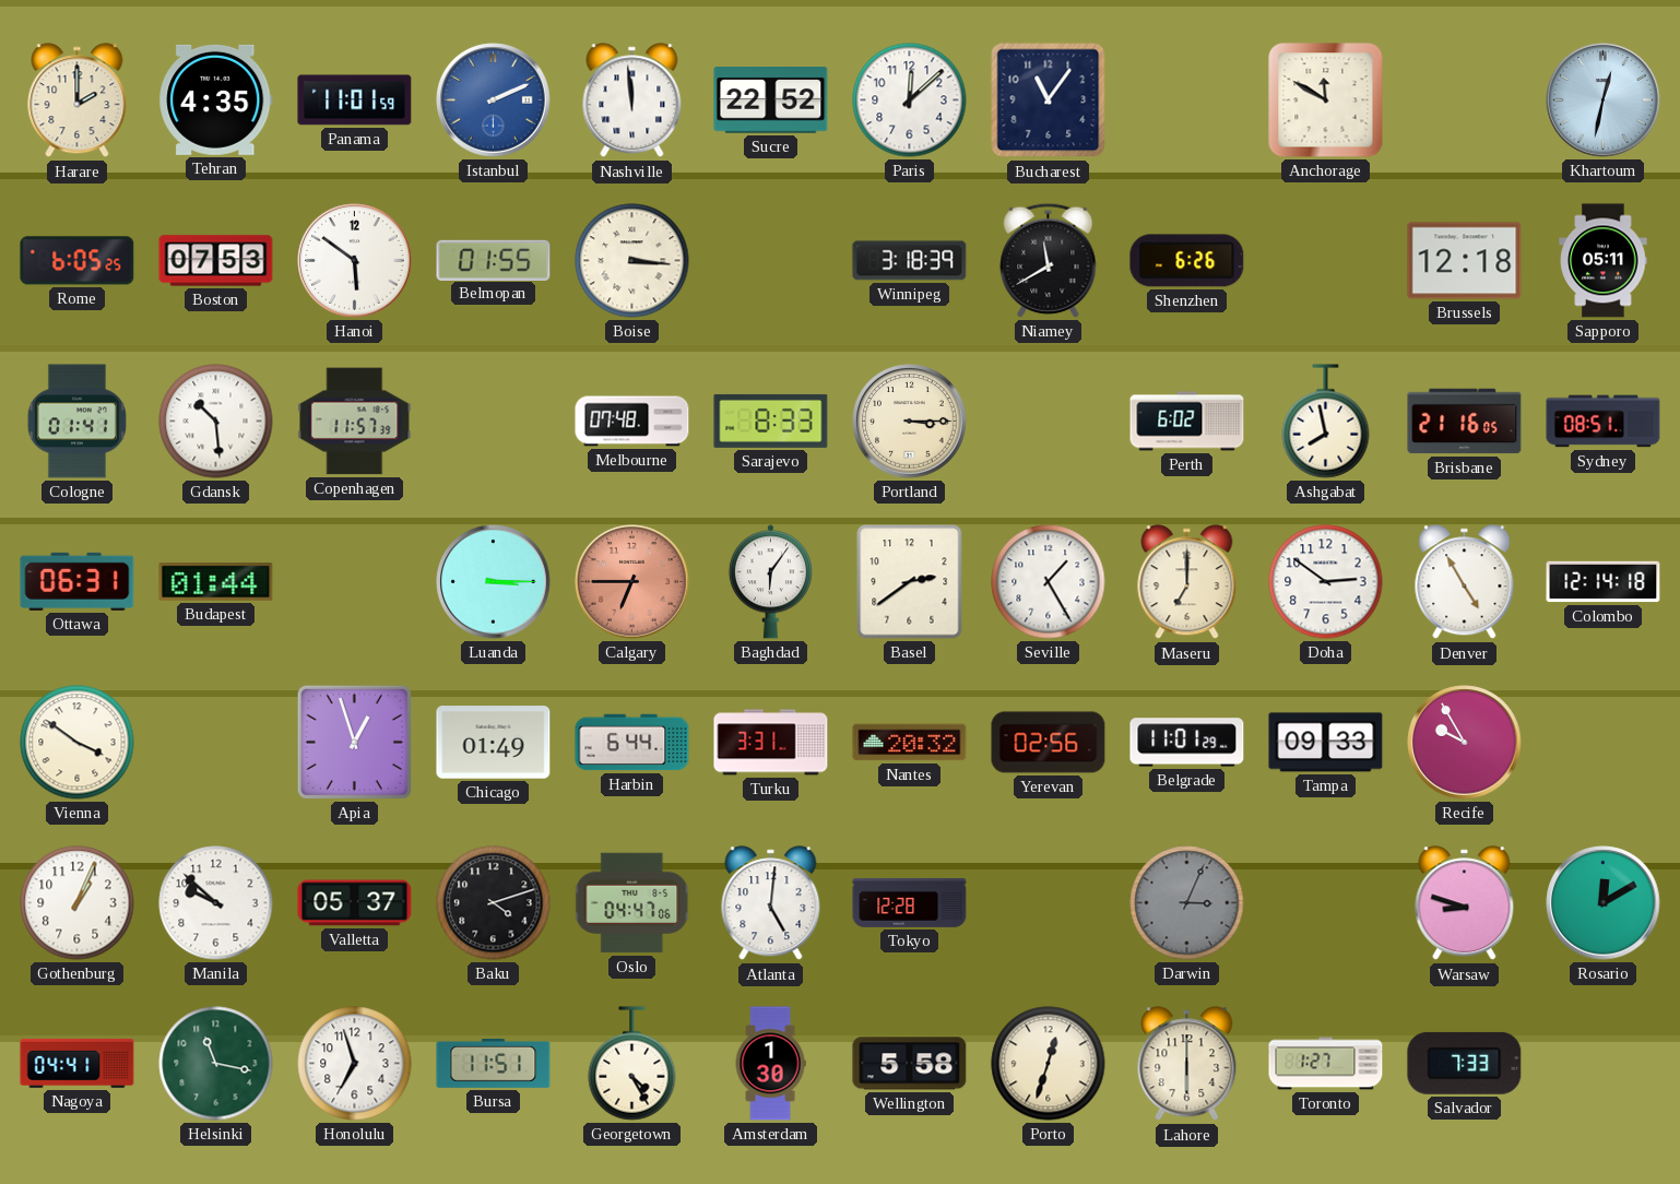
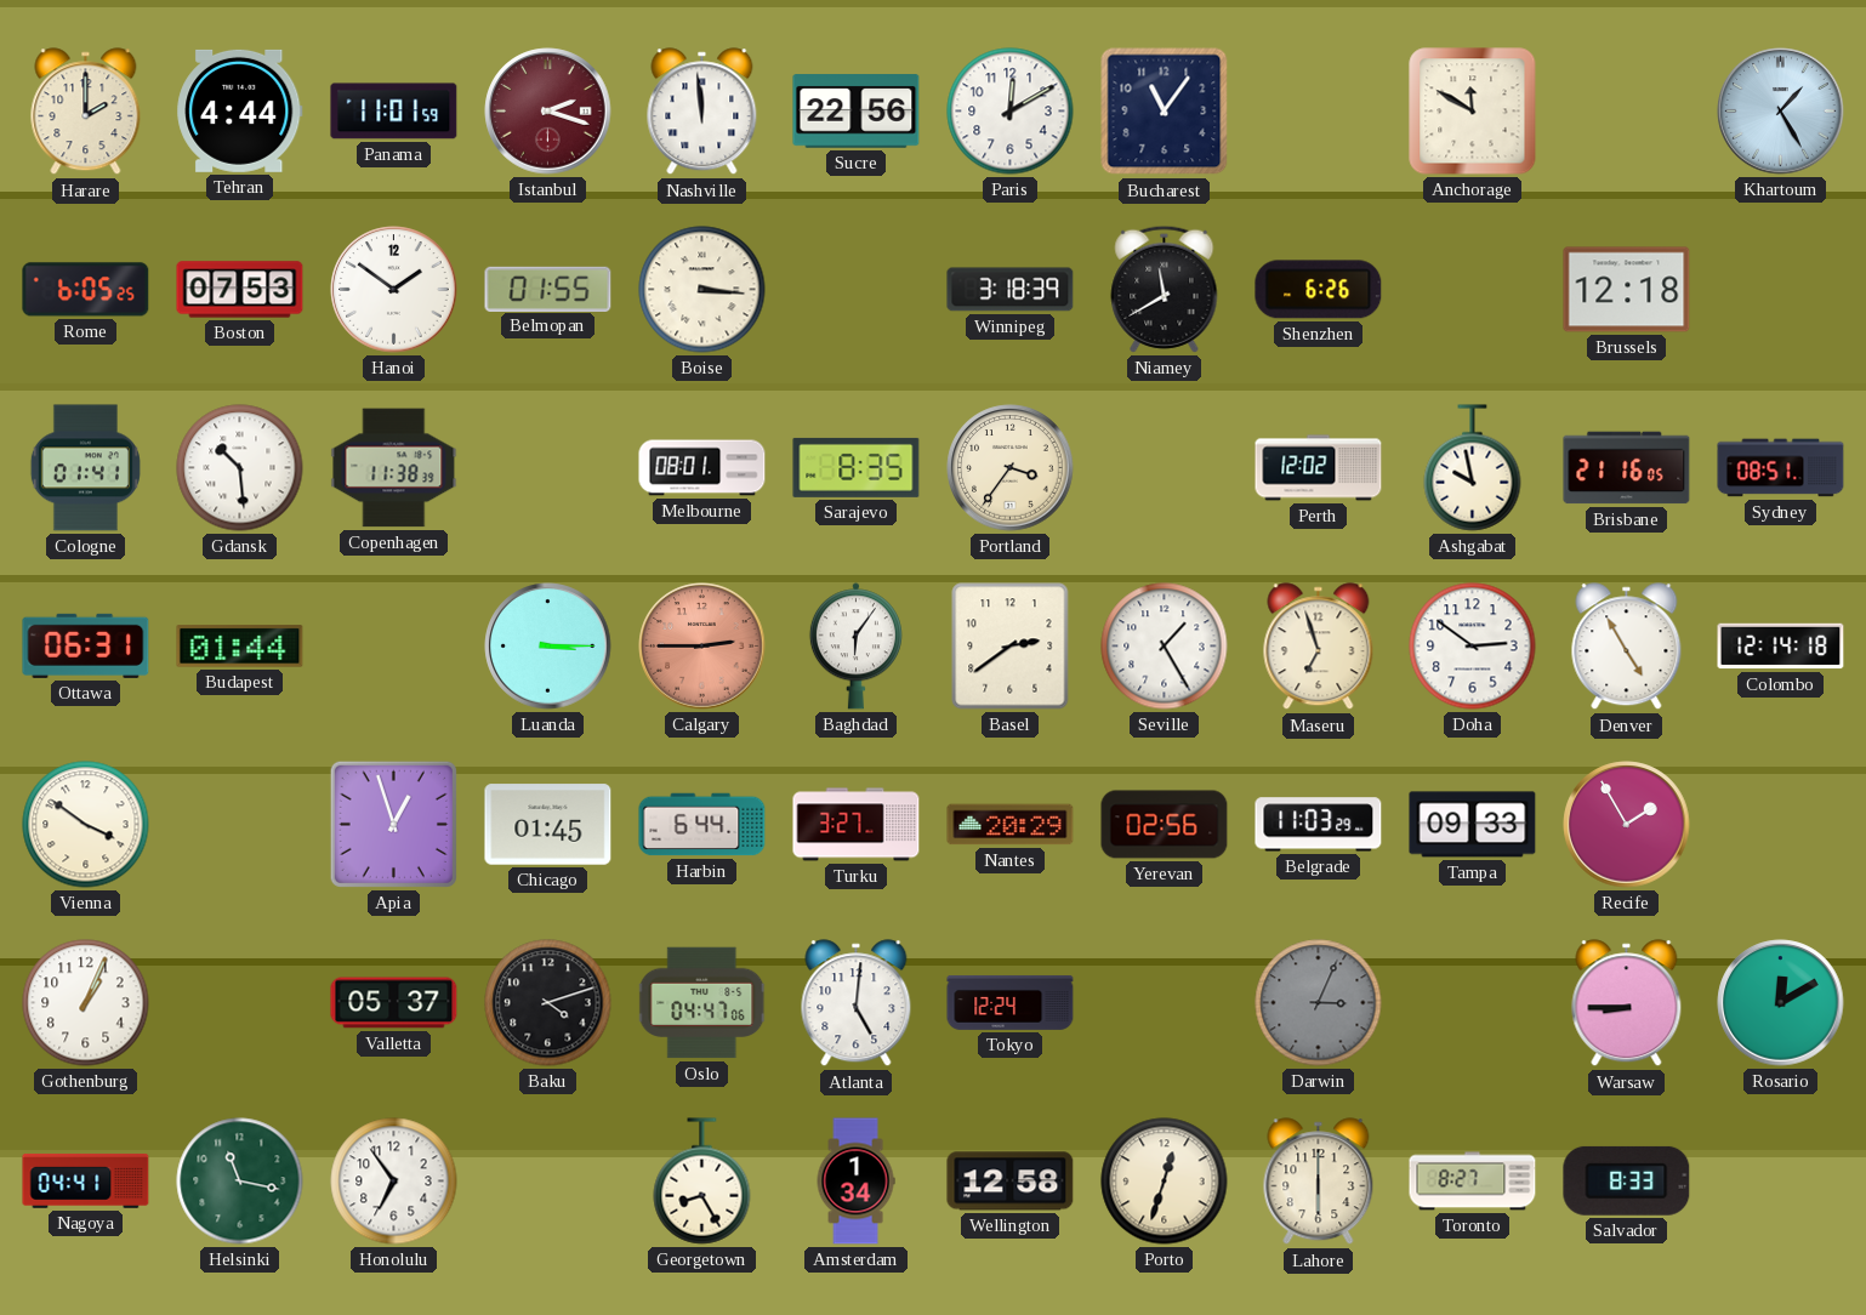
Tehran: 4:35 -> 4:44 (240, 110)
Istanbul: 2:11 -> 2:18 (548, 112)
Istanbul dial: blue -> burgundy (548, 112)
Sucre: 22:52 -> 22:56 (857, 112)
Paris: 12:08 -> 12:10 (1011, 112)
Khartoum: 12:32 -> 1:25 (1781, 112)
Hanoi: 5:51 -> 1:51 (394, 290)
Sapporo: 05:11 -> none (1604, 261)
Copenhagen: 11:57 -> 11:38 (394, 468)
Melbourne: 07:48 -> 08:01 (702, 468)
Sarajevo: 8:33 -> 8:35 (857, 467)
Portland: 3:15 -> 3:36 (1011, 468)
Perth: 6:02 -> 12:02 (1319, 468)
Ashgabat: 7:58 -> 9:58 (1473, 468)
Calgary: 6:45 -> 2:45 (702, 647)
Maseru: 7:00 -> 6:57 (1319, 647)
Chicago: 01:49 -> 01:45 (548, 825)
Turku: 3:31 -> 3:27 (857, 825)
Nantes: 20:32 -> 20:29 (1011, 825)
Belgrade: 11:01 -> 11:03 (1319, 825)
Recife: 9:55 -> 1:55 (1627, 825)
Manila: 9:52 -> none (216, 903)
Tokyo: 12:28 -> 12:24 (1011, 1003)
Warsaw: 8:48 -> 8:45 (1627, 1003)
Honolulu: 6:57 -> 6:54 (394, 1182)
Bursa: 11:51 -> none (494, 1063)
Georgetown: 4:25 -> 8:25 (702, 1182)
Amsterdam: 1:30 -> 1:34 (855, 1182)
Wellington: 5:58 -> 12:58 (1011, 1182)
Toronto: 1:27 -> 8:27 (1473, 1182)
Salvador: 7:33 -> 8:33 (1627, 1180)
